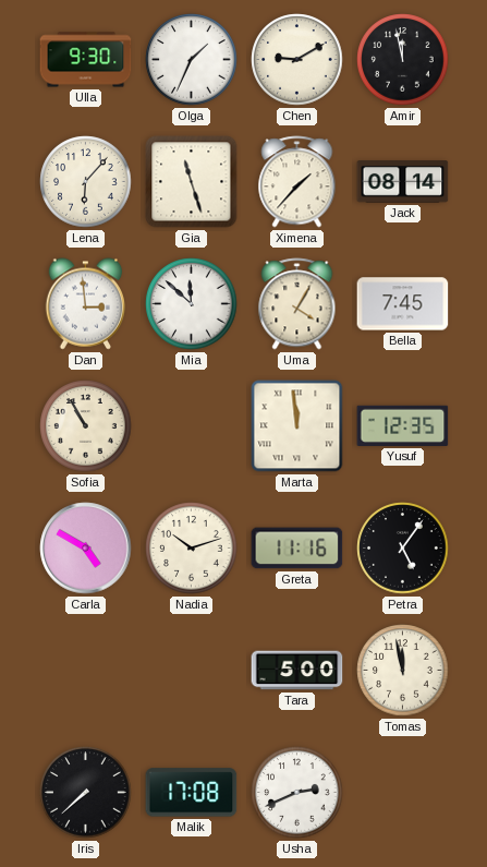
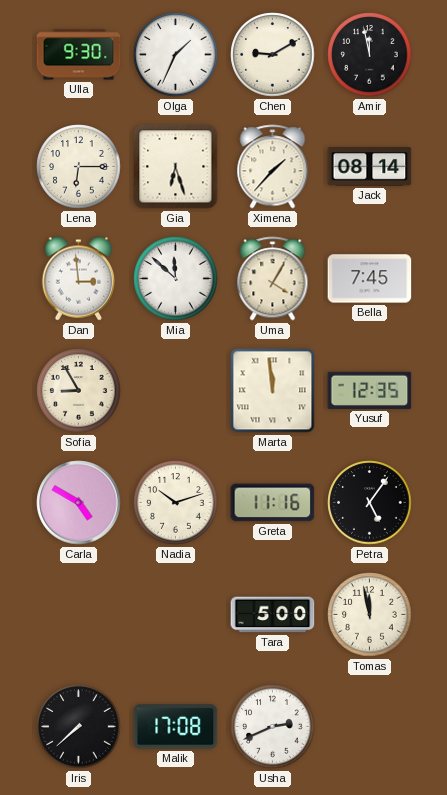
Lena: 6:07 -> 6:15 (79, 167)
Gia: 11:27 -> 6:27 (176, 167)
Sofia: 10:55 -> 8:55 (79, 391)
